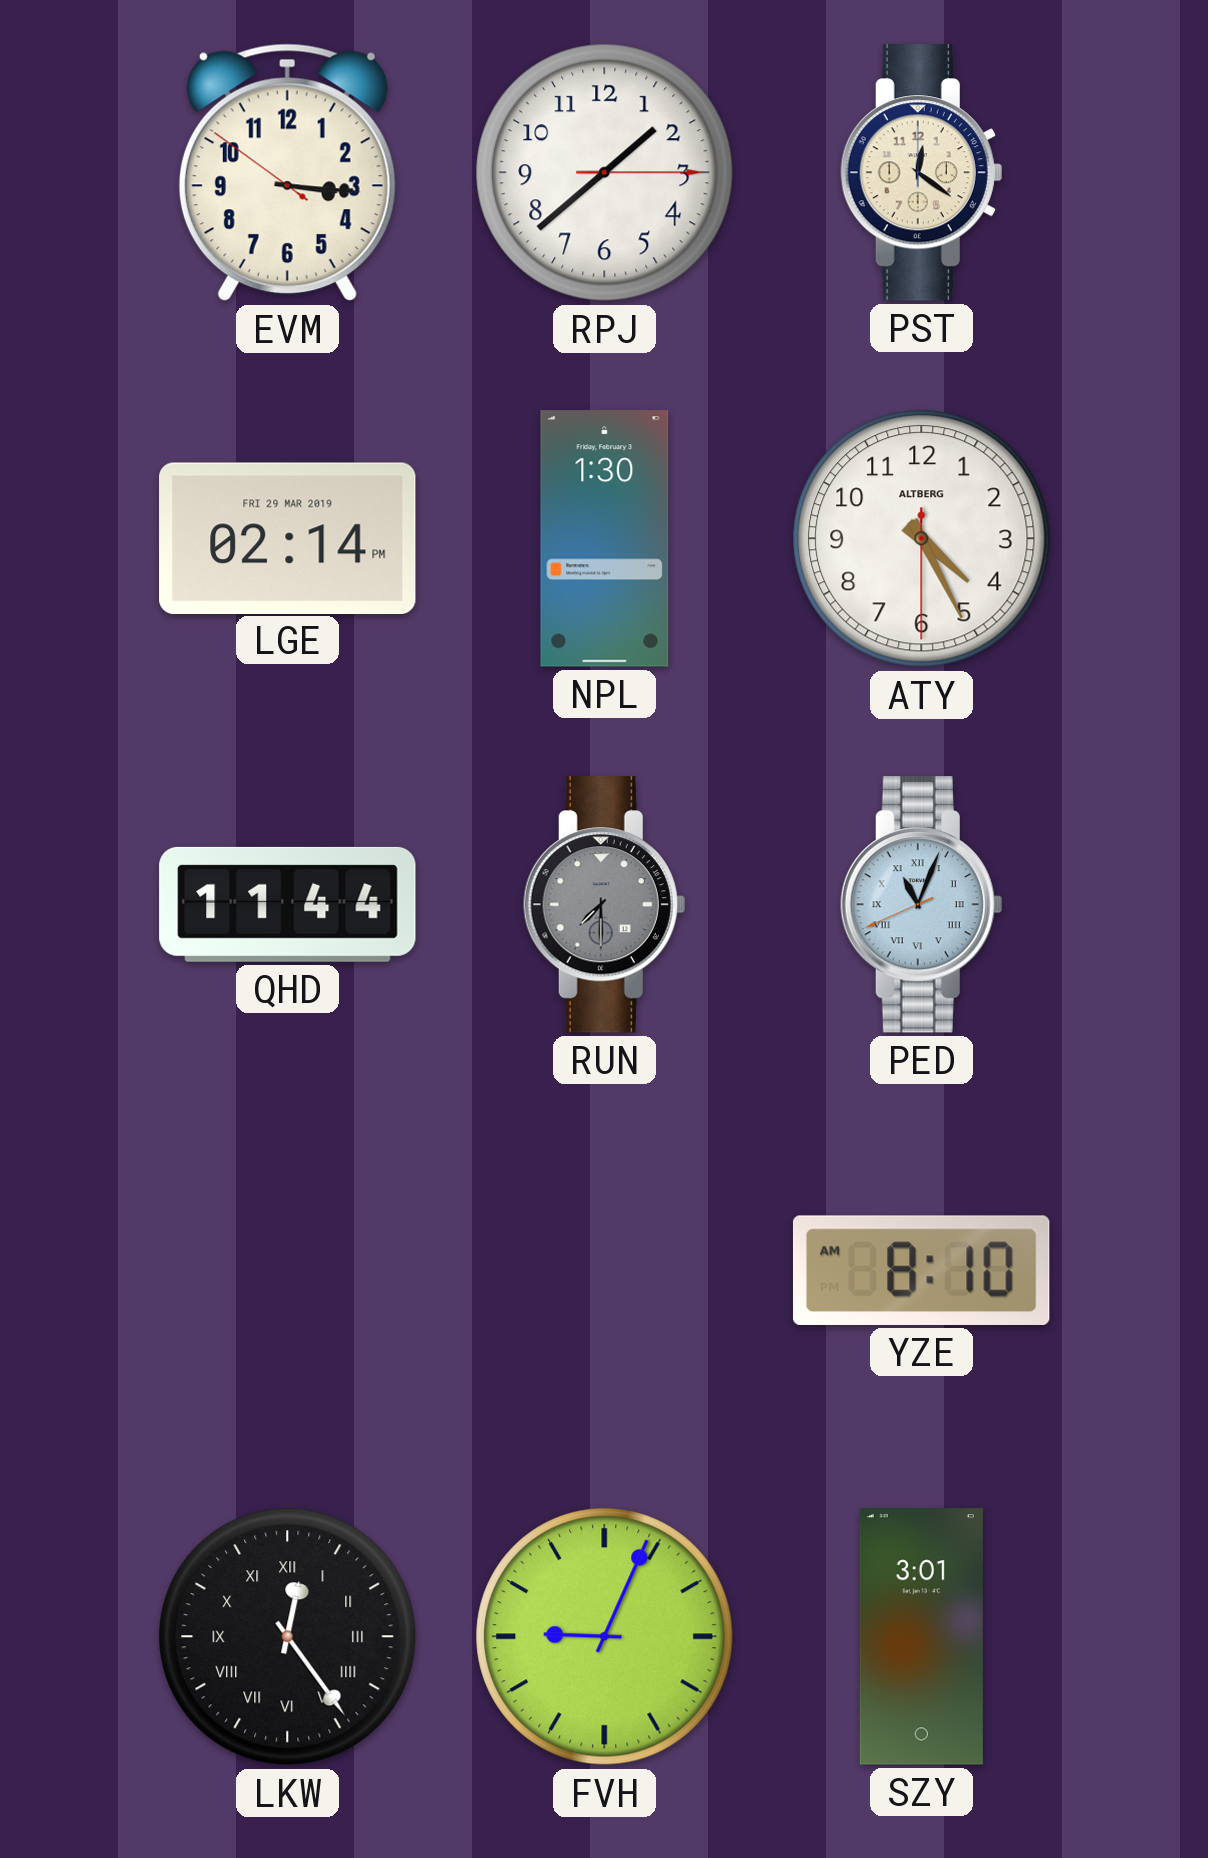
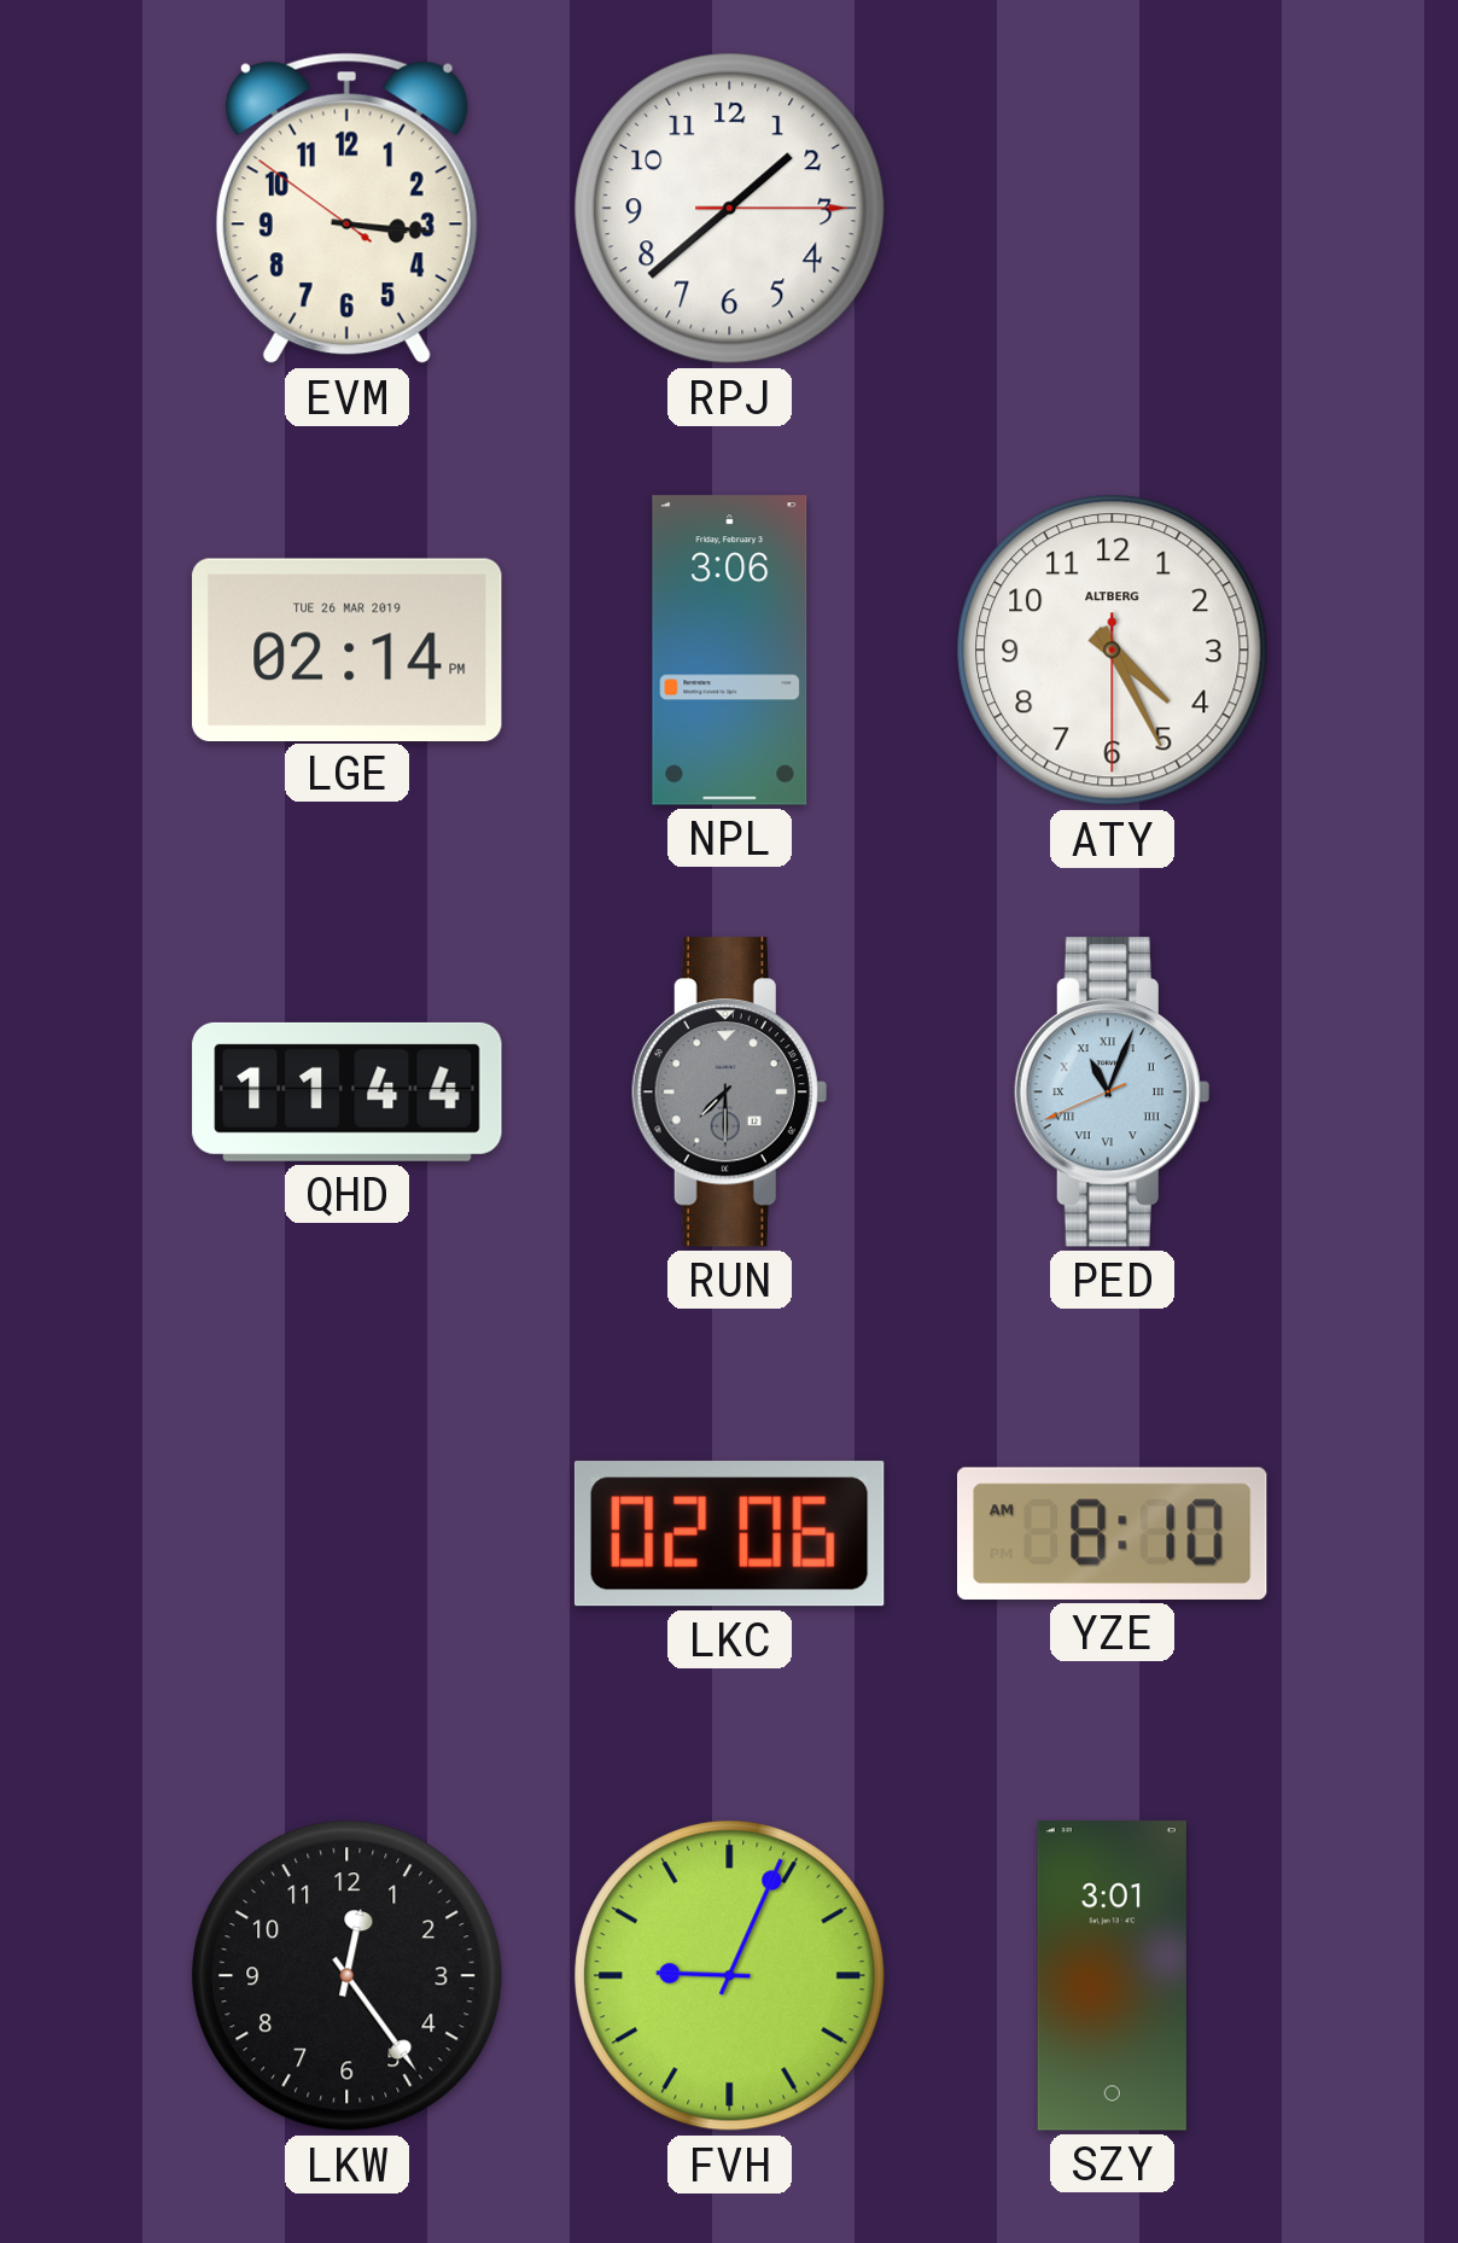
PST: 12:21 -> none (921, 173)
LGE date: FRI 29 MAR 2019 -> TUE 26 MAR 2019 (348, 649)
NPL: 1:30 -> 3:06 (730, 651)
LKC: none -> 02:06 (729, 1534)
LKW numerals: Roman -> Arabic (348, 1976)
